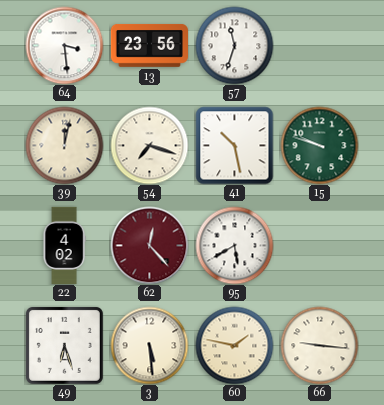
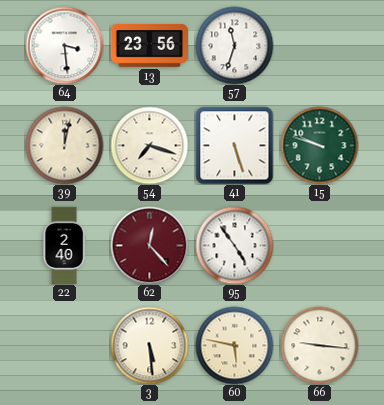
41: 10:28 -> 5:27 (234, 145)
22: 4:02 -> 2:40 (64, 245)
95: 5:40 -> 4:54 (234, 245)
49: 6:27 -> none (64, 345)
60: 1:47 -> 5:47 (234, 345)
